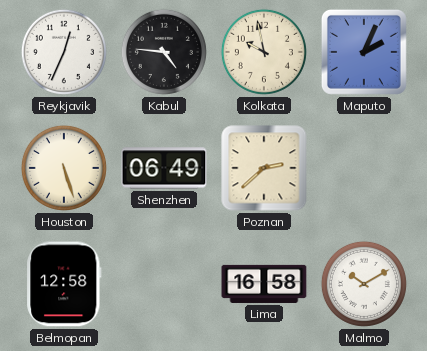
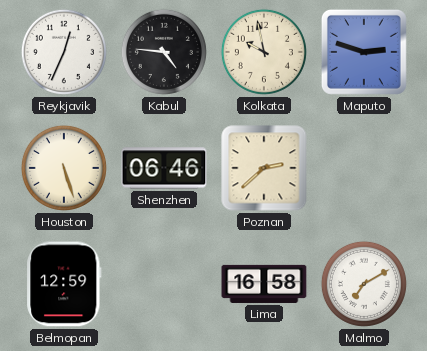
Maputo: 2:04 -> 2:48 (364, 52)
Shenzhen: 06:49 -> 06:46 (164, 168)
Belmopan: 12:58 -> 12:59 (64, 284)
Malmo: 10:10 -> 7:10 (364, 284)
